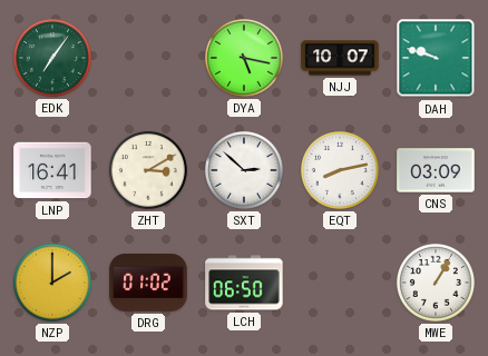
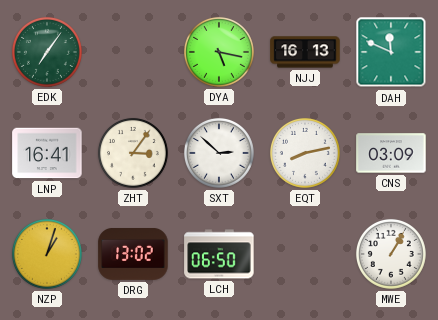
NJJ: 10:07 -> 16:13 (305, 52)
DAH: 9:48 -> 11:49 (391, 52)
ZHT: 3:10 -> 3:06 (133, 153)
NZP: 2:00 -> 1:03 (47, 254)
DRG: 01:02 -> 13:02 (133, 255)
